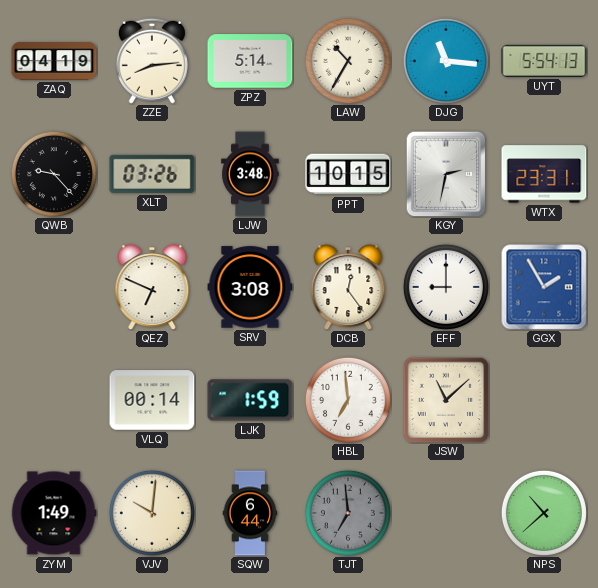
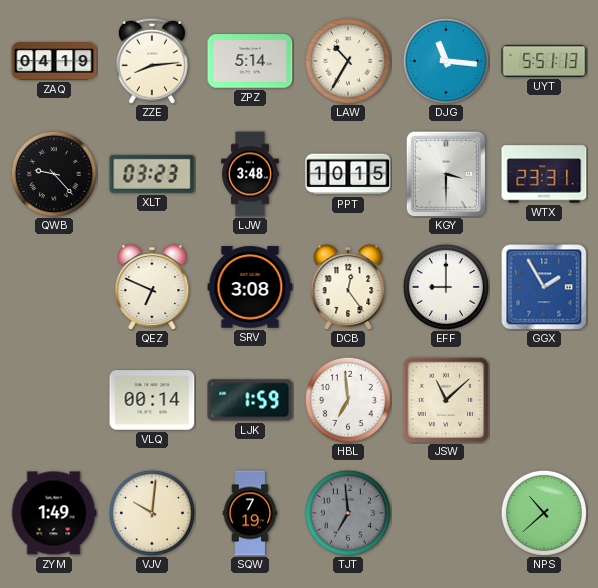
UYT: 5:54 -> 5:51 (544, 61)
XLT: 03:26 -> 03:23 (152, 174)
KGY: 2:32 -> 3:30 (446, 174)
SQW: 6:44 -> 7:19 (250, 513)
